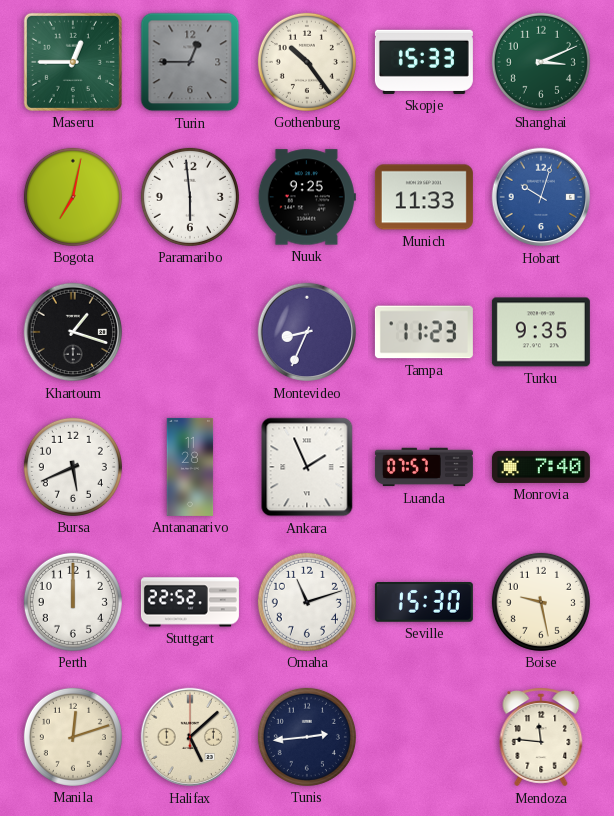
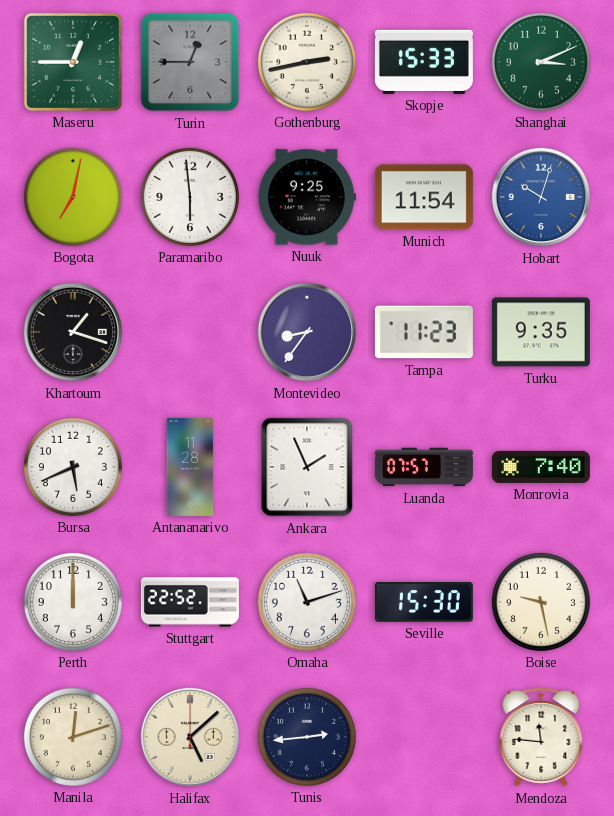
Gothenburg: 10:24 -> 2:43 (307, 62)
Munich: 11:33 -> 11:54 (424, 197)
Montevideo: 8:34 -> 8:36 (307, 332)
